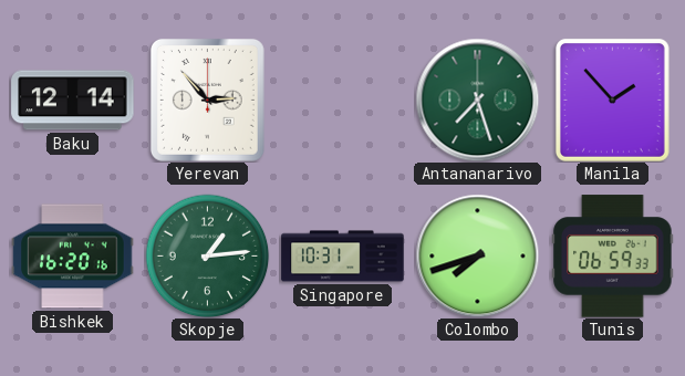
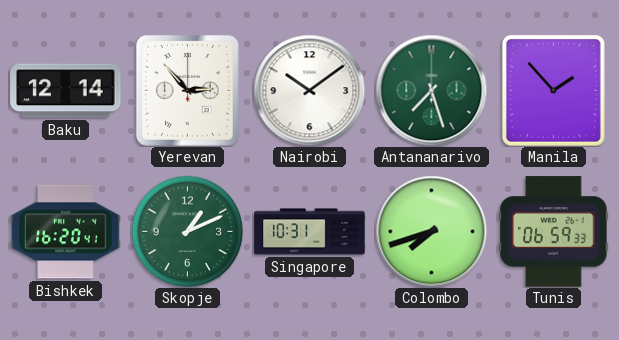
Nairobi: none -> 10:09 (309, 90)
Bishkek: 16:20:16 -> 16:20:41 (66, 232)
Skopje: 1:14 -> 1:11 (187, 231)
